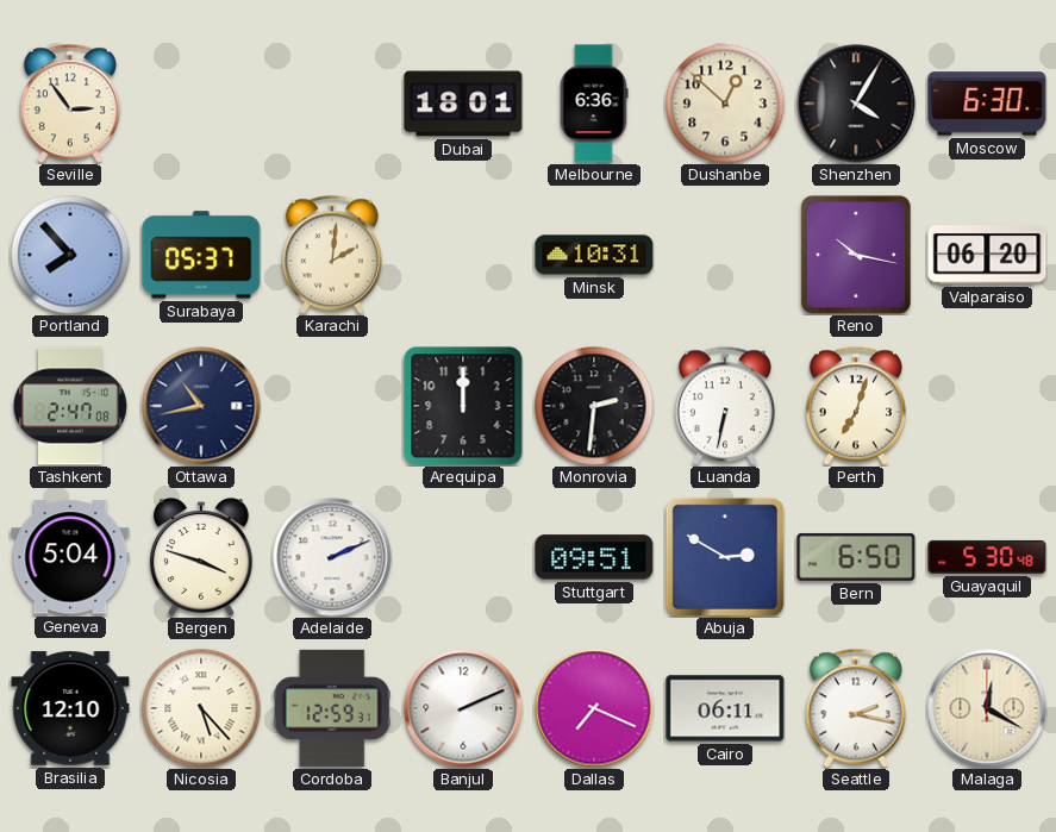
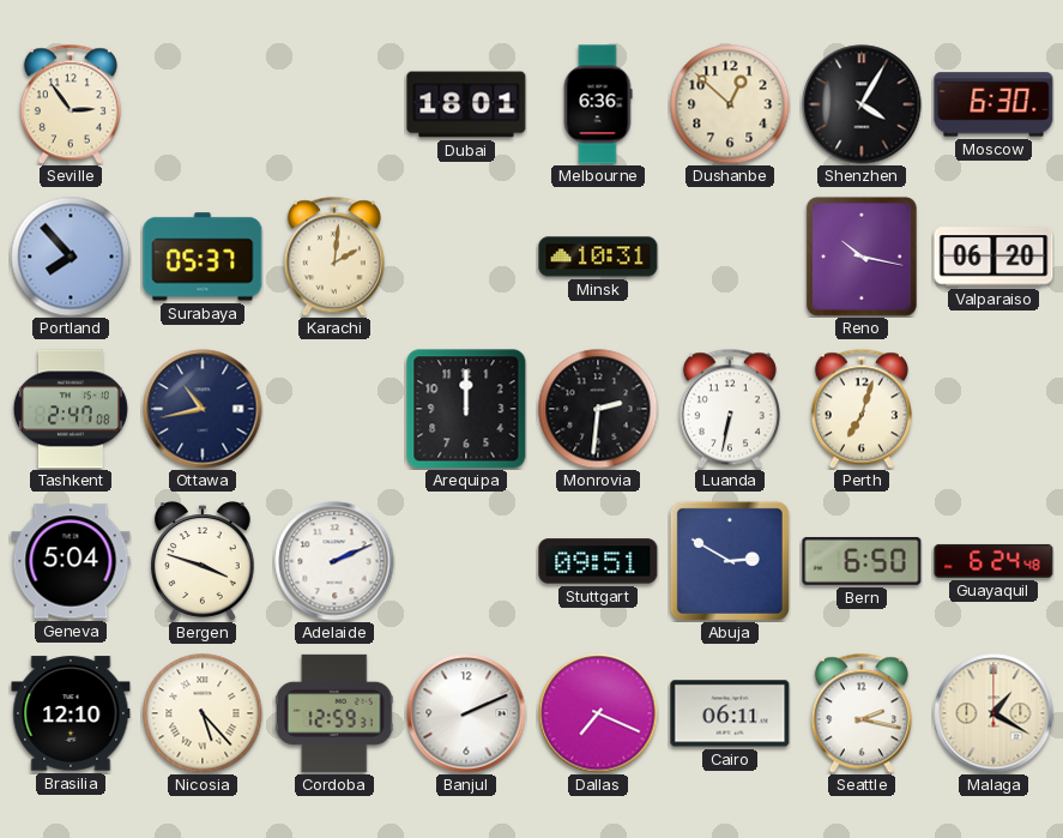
Guayaquil: 5:30 -> 6:24 (993, 561)
Malaga: 12:20 -> 1:20 (993, 713)
